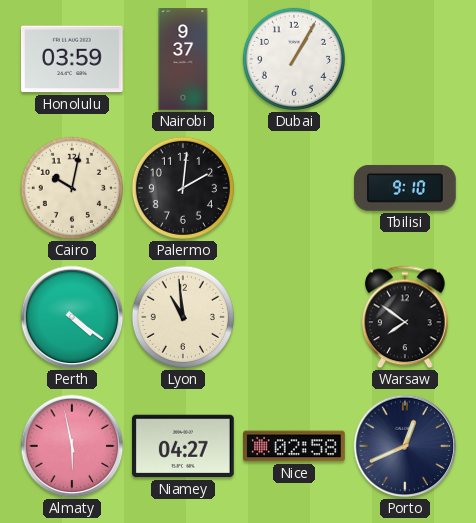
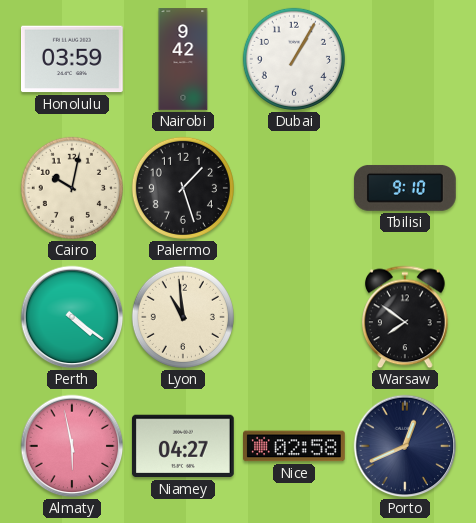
Nairobi: 9:37 -> 9:42 (183, 59)
Palermo: 2:01 -> 1:27 (183, 188)
